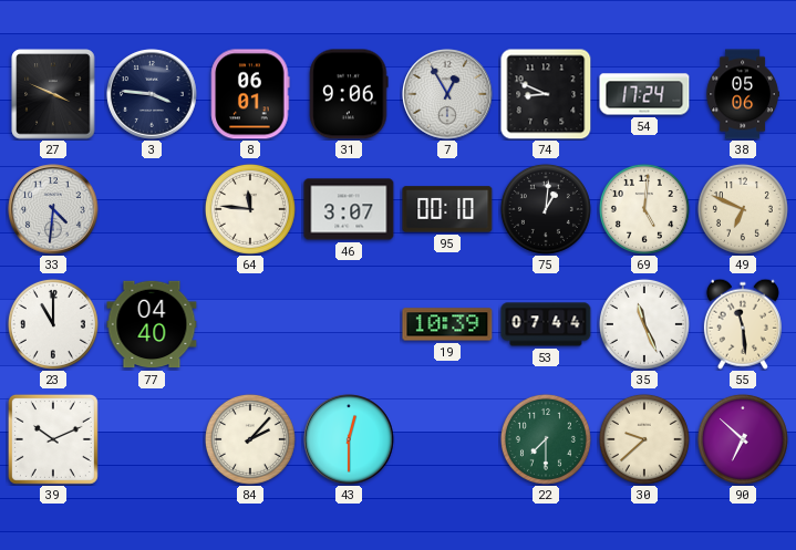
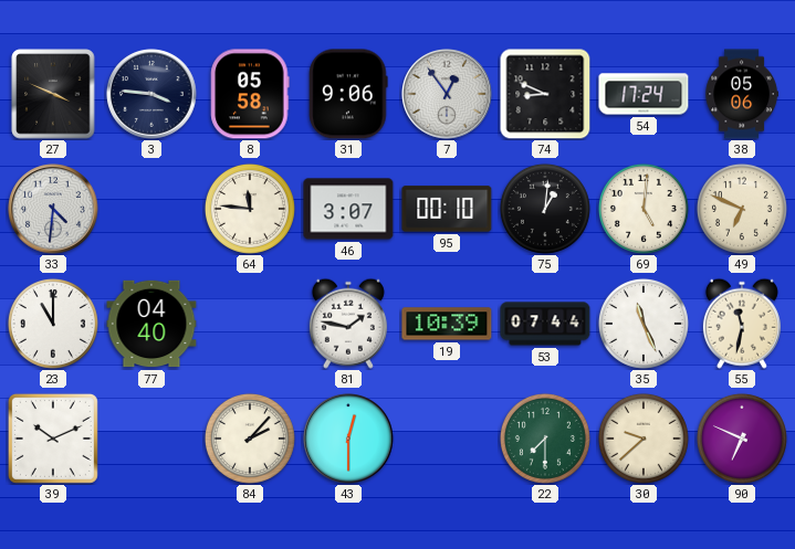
8: 06:01 -> 05:58 (250, 94)
7: 12:55 -> 12:54 (447, 94)
81: none -> 1:47 (348, 324)
55: 11:29 -> 11:32 (742, 324)
90: 6:52 -> 6:49 (742, 439)
